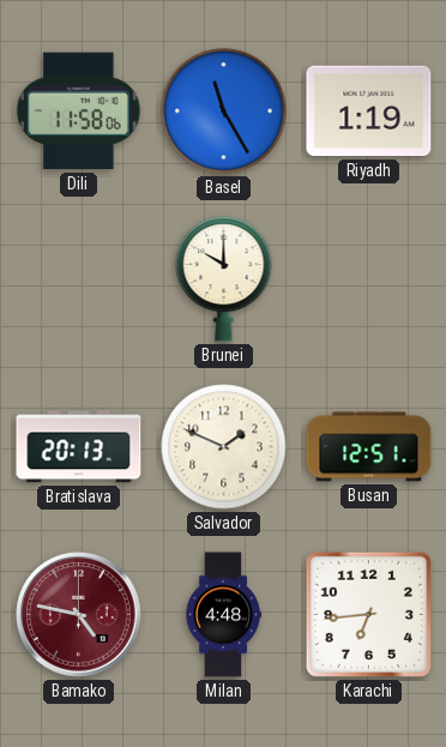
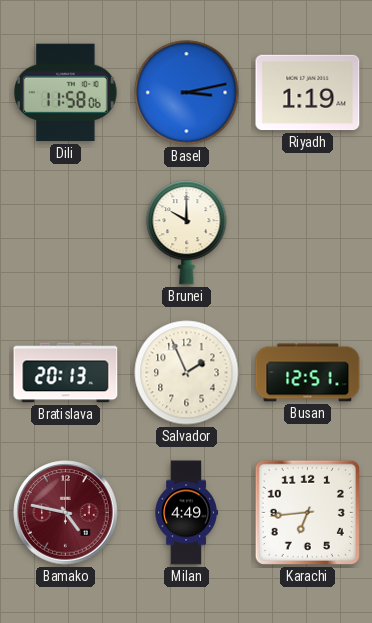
Basel: 11:25 -> 3:13 (187, 93)
Salvador: 1:49 -> 1:56 (187, 373)
Milan: 4:48 -> 4:49 (186, 513)
